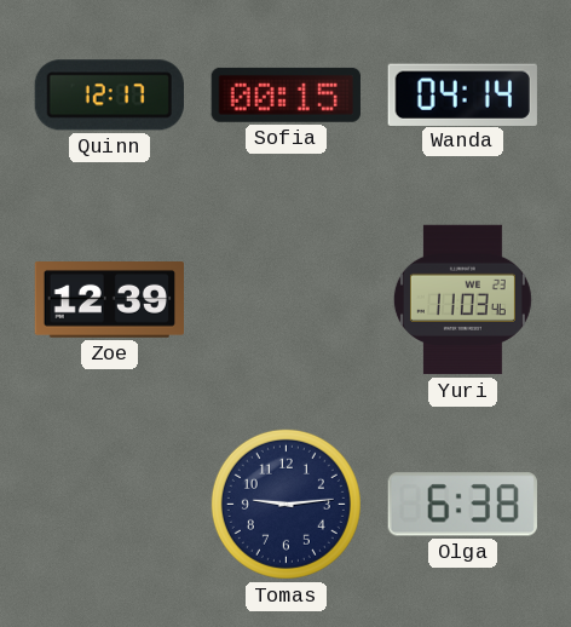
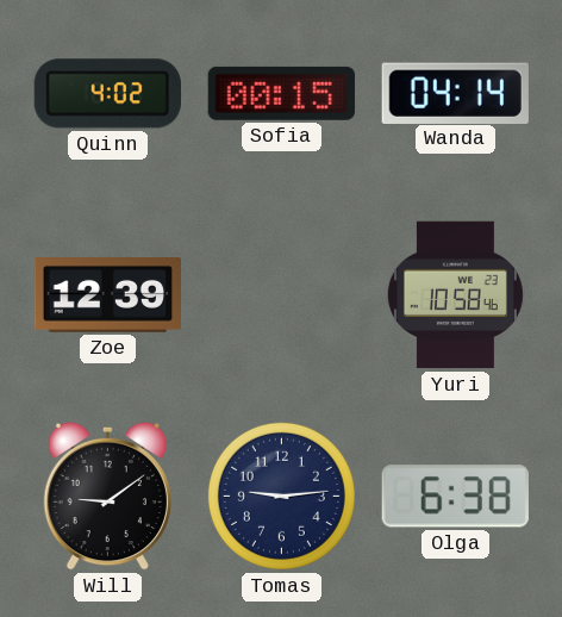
Quinn: 12:17 -> 4:02 (107, 94)
Yuri: 11:03 -> 10:58 (455, 295)
Will: none -> 9:09 (107, 496)
